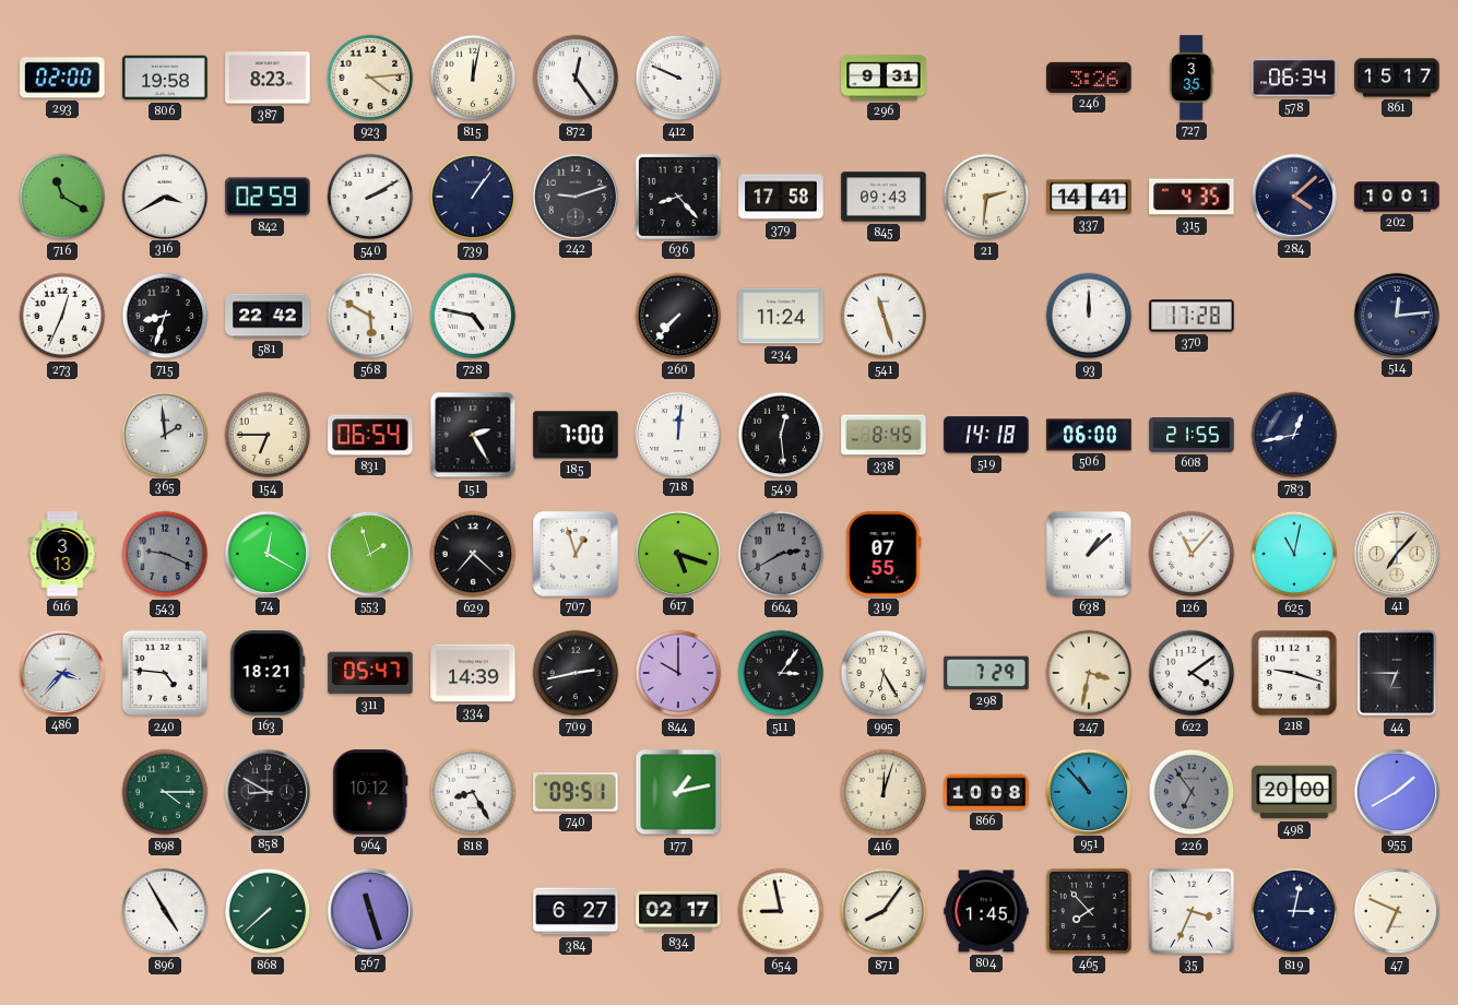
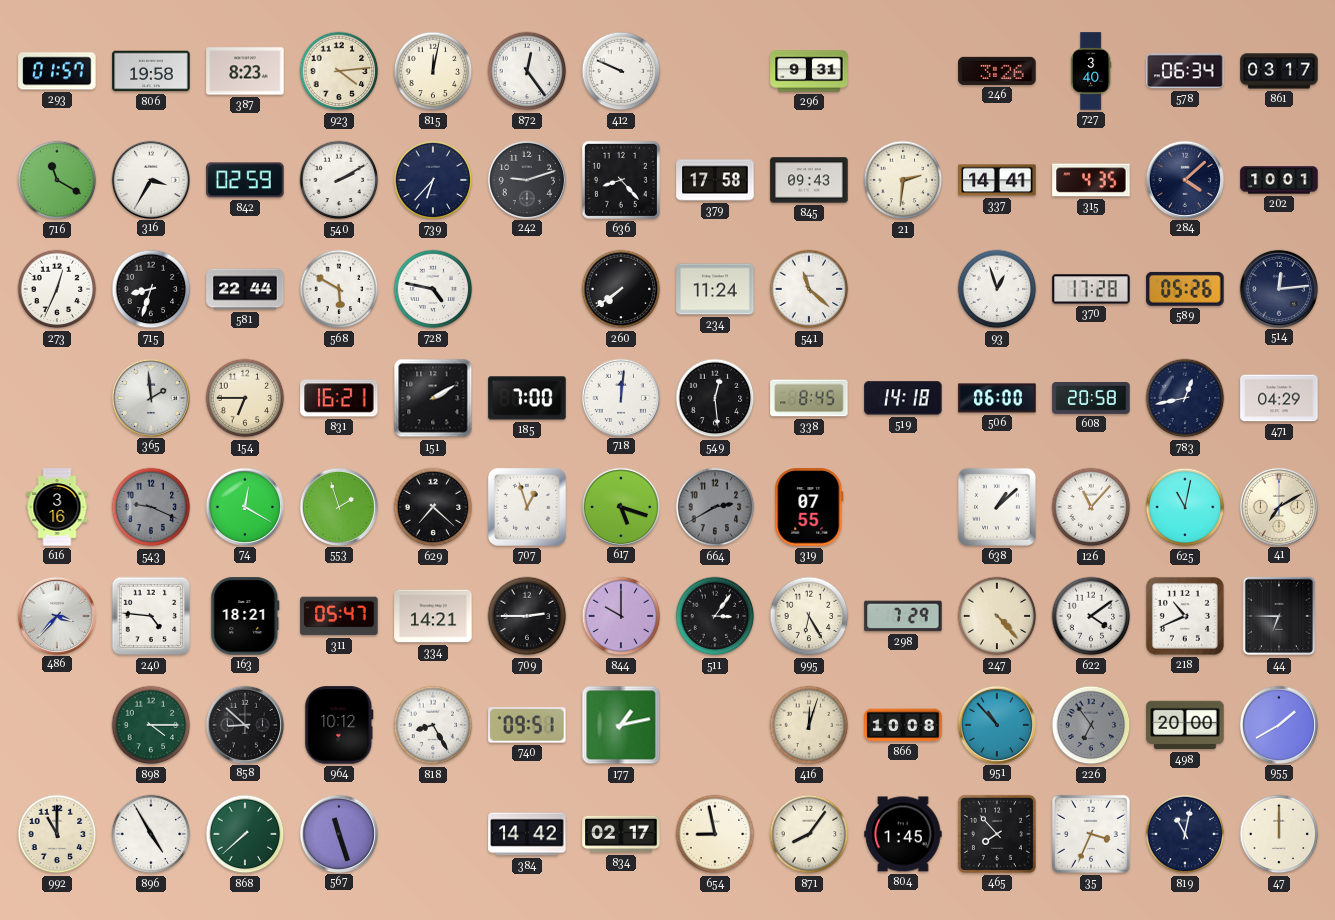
293: 02:00 -> 01:57 (57, 71)
727: 3:35 -> 3:40 (1091, 71)
861: 15:17 -> 03:17 (1279, 71)
316: 3:40 -> 3:35 (150, 179)
739: 1:06 -> 6:37 (433, 180)
581: 22:42 -> 22:44 (245, 289)
260: 7:37 -> 7:39 (621, 289)
541: 11:27 -> 11:22 (809, 289)
93: 12:00 -> 12:57 (997, 289)
589: none -> 05:26 (1185, 289)
831: 06:54 -> 16:21 (339, 398)
151: 2:25 -> 2:10 (433, 398)
608: 21:55 -> 20:58 (1091, 399)
471: none -> 04:29 (1279, 398)
616: 3:13 -> 3:16 (57, 507)
41: 7:07 -> 7:10 (1278, 506)
334: 14:39 -> 14:21 (433, 616)
709: 2:43 -> 2:45 (527, 616)
247: 3:32 -> 4:23 (997, 616)
218: 9:18 -> 10:41 (1185, 616)
858: 8:50 -> 8:52 (244, 724)
992: none -> 11:00 (57, 834)
384: 6:27 -> 14:42 (527, 834)
819: 3:02 -> 11:02 (1185, 834)
47: 6:49 -> 12:00 (1279, 834)
